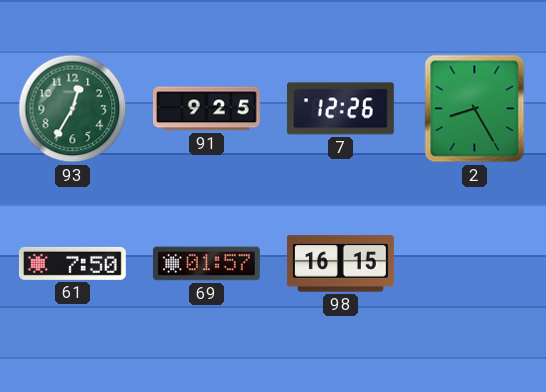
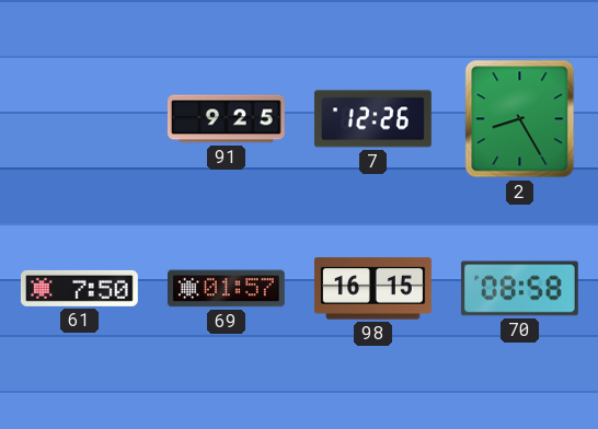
93: 12:35 -> none (73, 109)
70: none -> 08:58 (519, 289)
